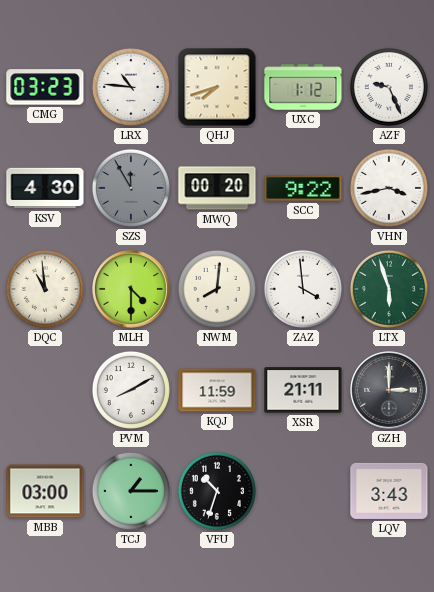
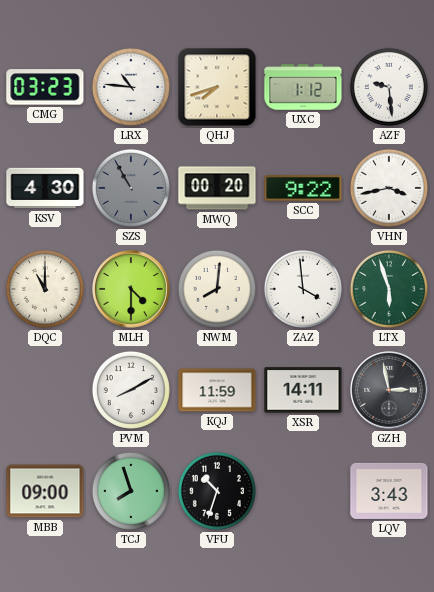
AZF: 9:26 -> 9:29 (389, 87)
SZS: 11:55 -> 10:55 (131, 188)
DQC: 10:59 -> 11:00 (45, 289)
XSR: 21:11 -> 14:11 (303, 390)
GZH: 3:00 -> 2:58 (389, 390)
MBB: 03:00 -> 09:00 (45, 491)
TCJ: 1:15 -> 7:57 (131, 491)
